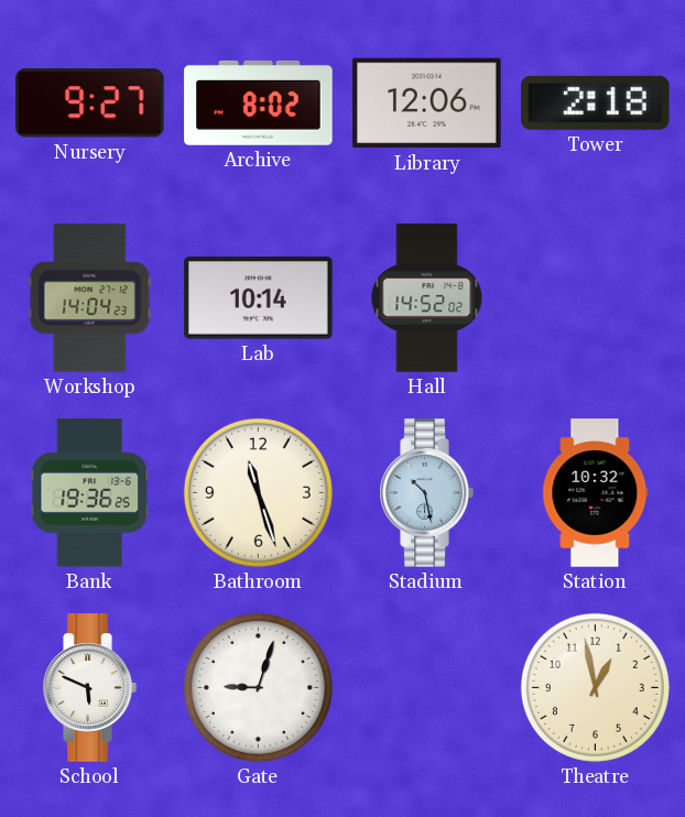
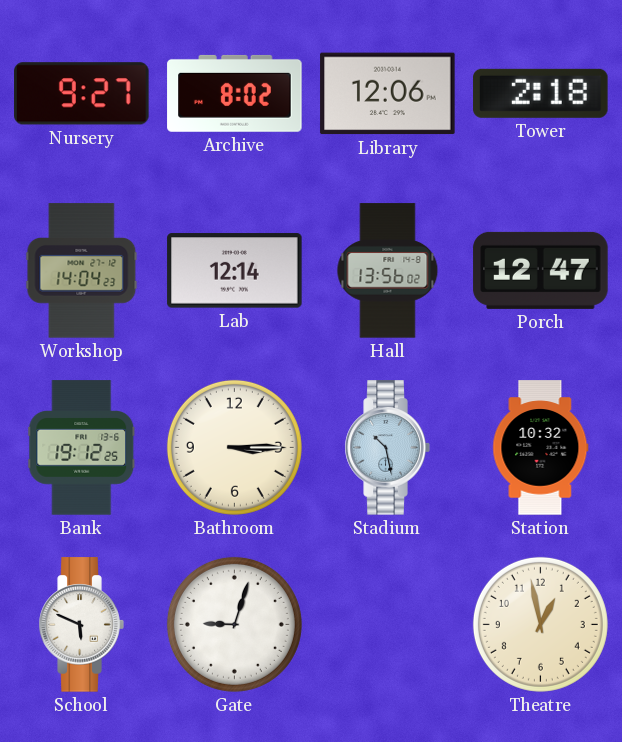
Lab: 10:14 -> 12:14 (235, 271)
Hall: 14:52 -> 13:56 (388, 271)
Porch: none -> 12:47 (541, 270)
Bank: 19:36 -> 19:12 (82, 448)
Bathroom: 11:27 -> 3:15 (234, 447)
